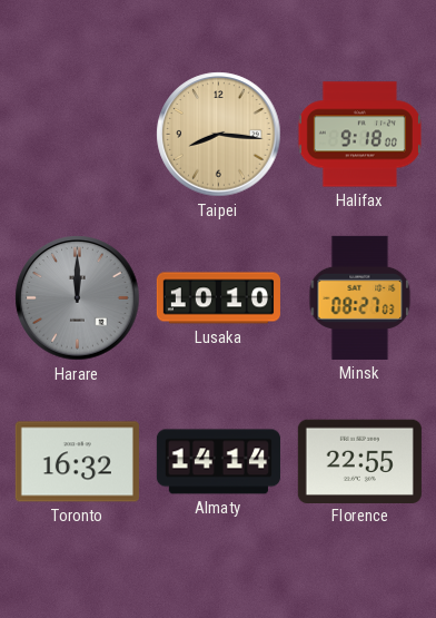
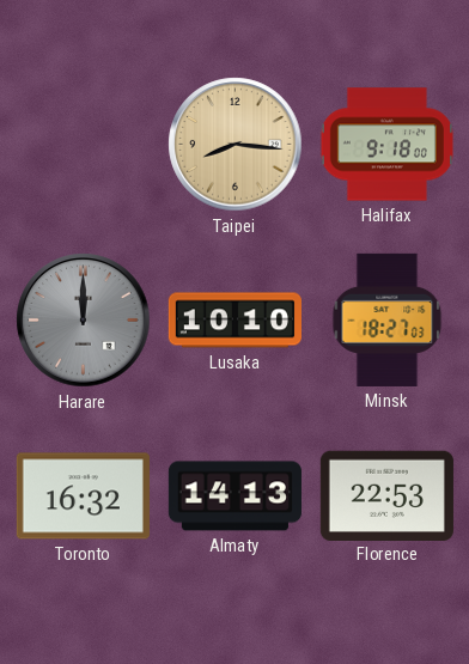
Minsk: 08:27 -> 18:27 (388, 319)
Almaty: 14:14 -> 14:13 (234, 497)
Florence: 22:55 -> 22:53 (386, 495)
